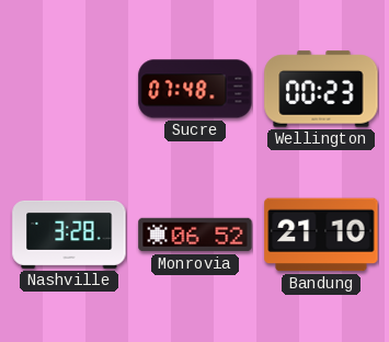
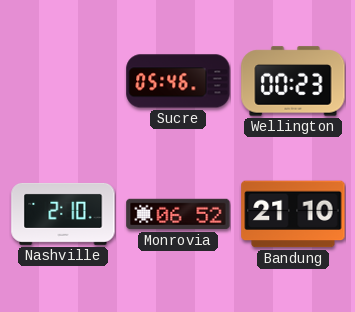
Sucre: 07:48 -> 05:46 (178, 81)
Nashville: 3:28 -> 2:10 (63, 214)
